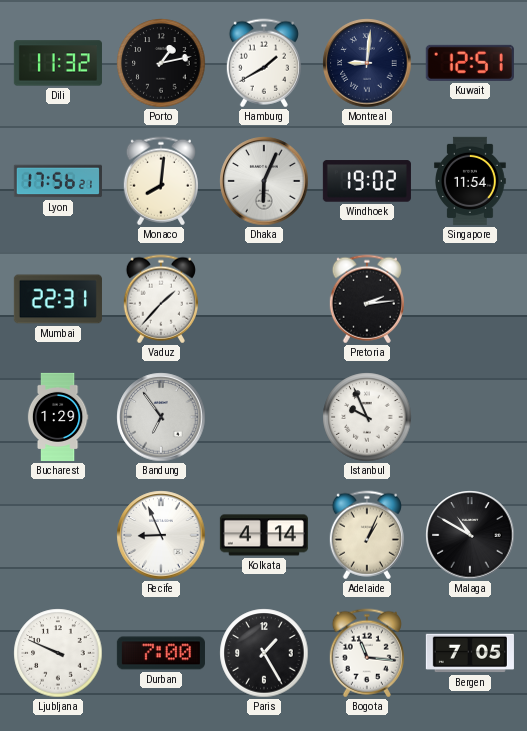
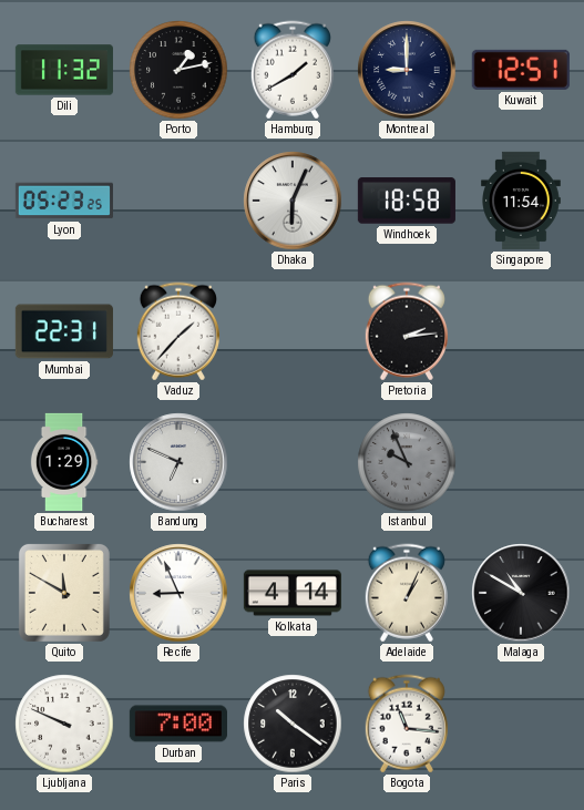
Montreal: 9:01 -> 9:00 (407, 70)
Lyon: 17:56 -> 05:23 (64, 201)
Monaco: 8:01 -> none (161, 181)
Windhoek: 19:02 -> 18:58 (407, 201)
Bandung: 6:54 -> 6:49 (178, 462)
Istanbul dial: white -> grey (407, 462)
Quito: none -> 11:50 (64, 593)
Paris: 1:25 -> 10:21 (293, 724)
Bergen: 7:05 -> none (470, 653)
